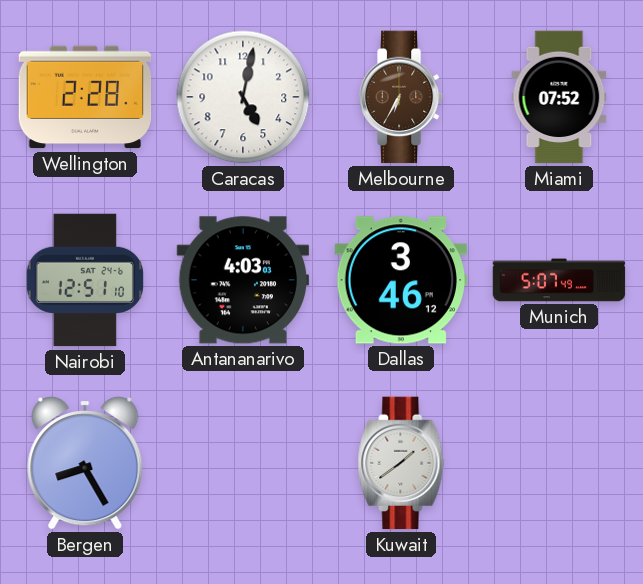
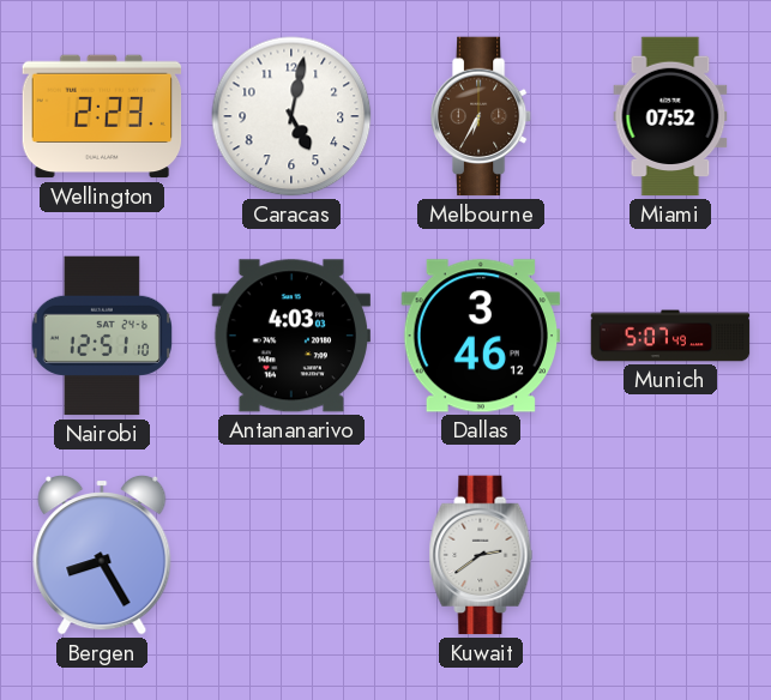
Wellington: 2:28 -> 2:23 (102, 116)
Kuwait: 1:39 -> 2:39 (481, 555)
